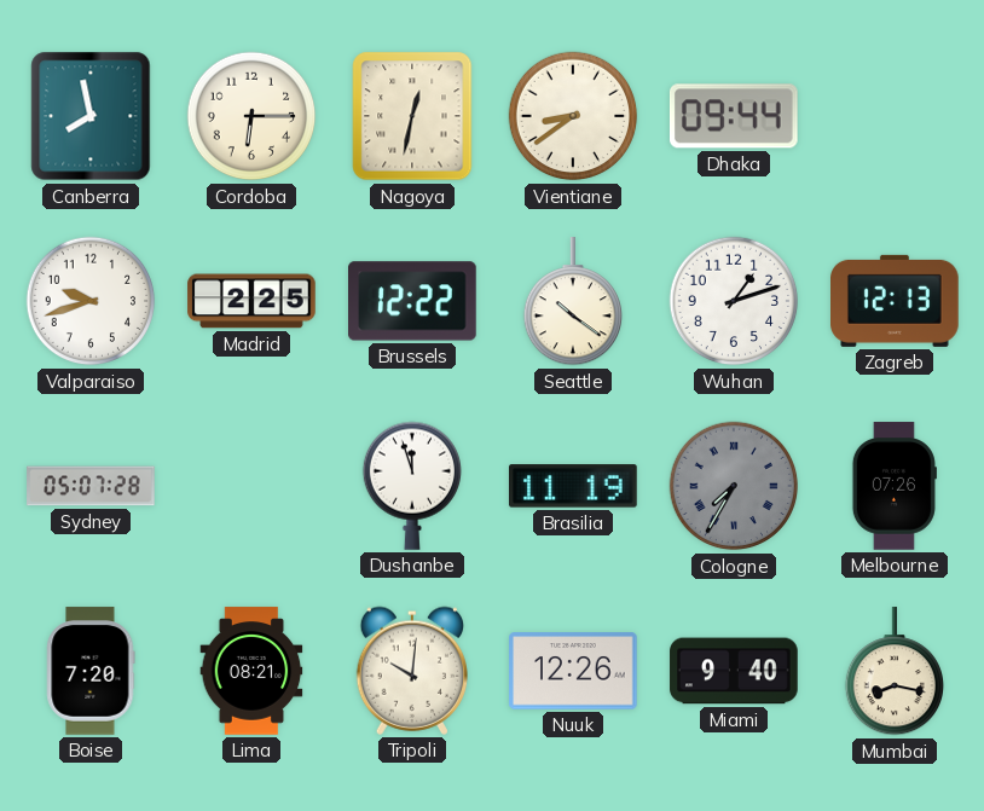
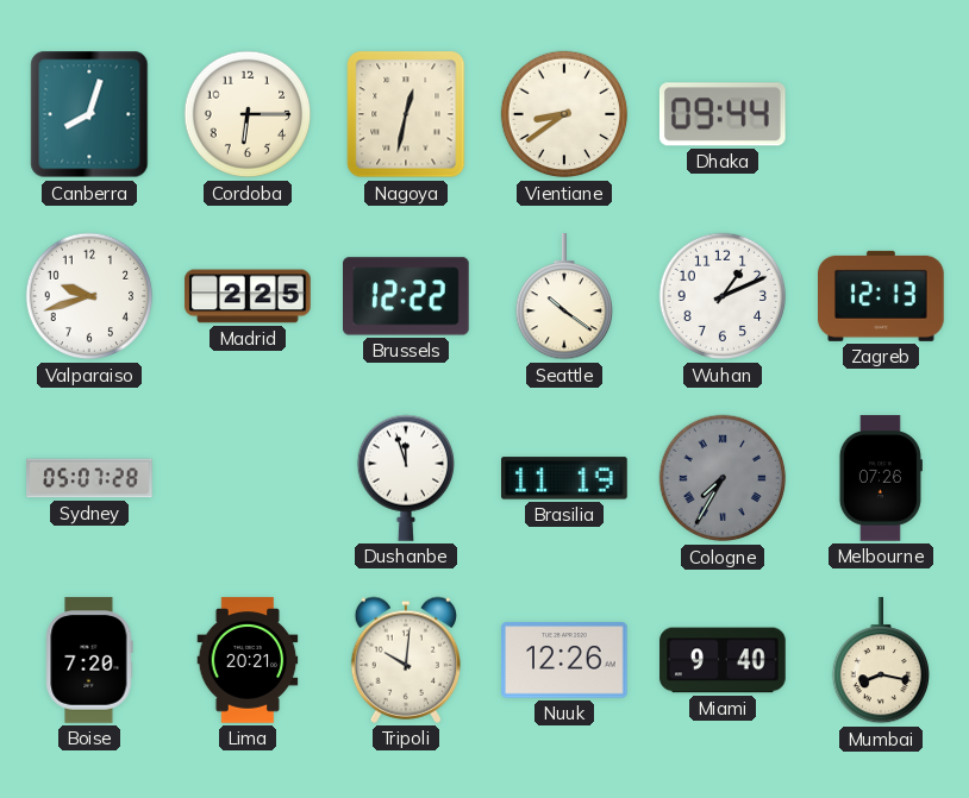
Canberra: 7:58 -> 8:03 (89, 114)
Wuhan: 1:12 -> 1:11 (723, 296)
Lima: 08:21 -> 20:21 (248, 660)
